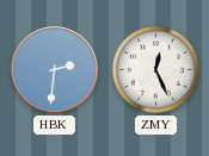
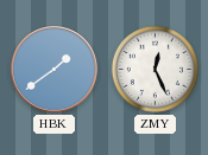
HBK: 2:31 -> 1:39 (55, 70)
